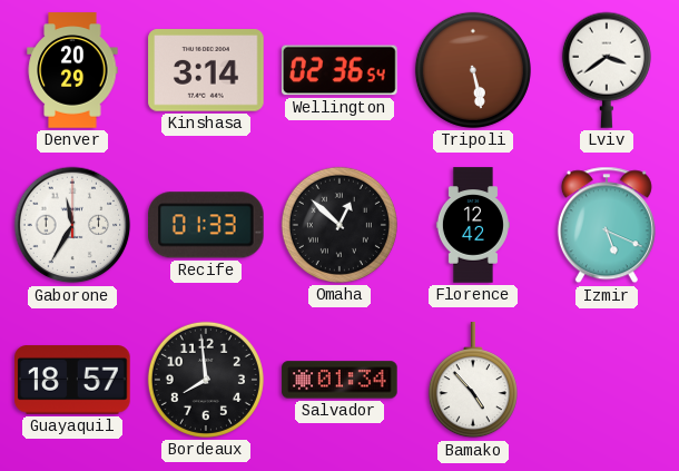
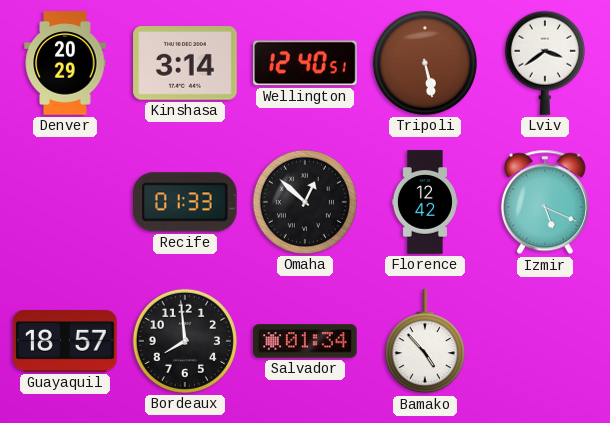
Wellington: 02:36 -> 12:40 (305, 63)
Gaborone: 11:35 -> none (72, 225)
